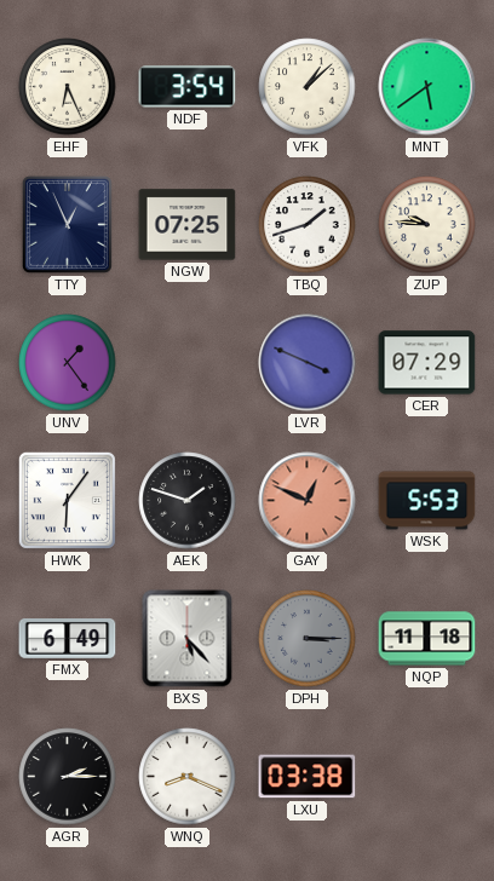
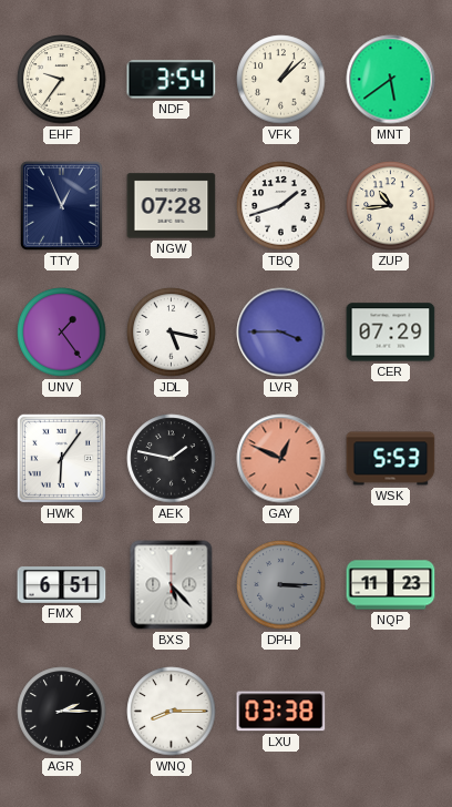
EHF: 6:26 -> 9:36 (62, 80)
NGW: 07:25 -> 07:28 (172, 206)
ZUP: 9:46 -> 10:44 (391, 206)
JDL: none -> 5:17 (172, 333)
LVR: 3:49 -> 3:45 (281, 333)
AEK: 1:48 -> 1:47 (172, 459)
FMX: 6:49 -> 6:51 (62, 585)
NQP: 11:18 -> 11:23 (391, 585)
WNQ: 8:19 -> 8:15 (172, 712)
